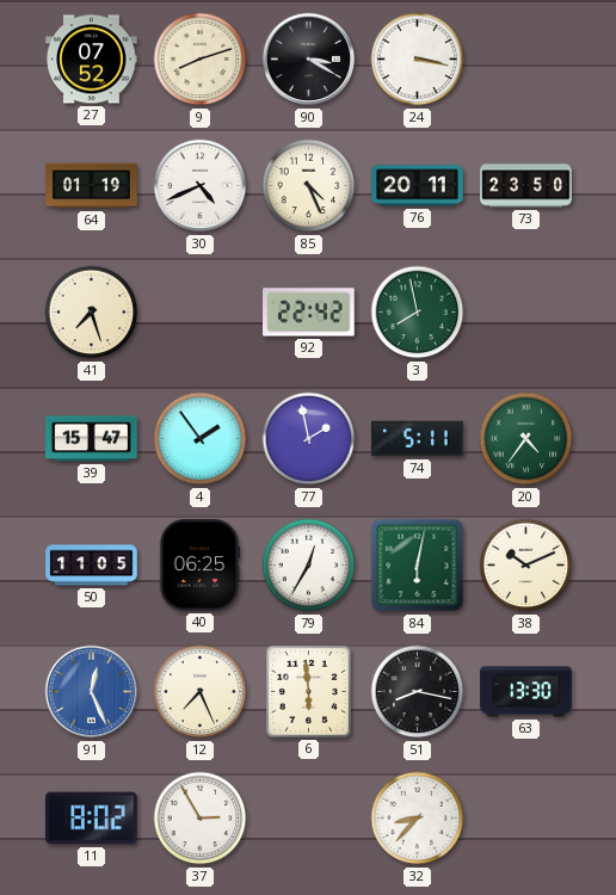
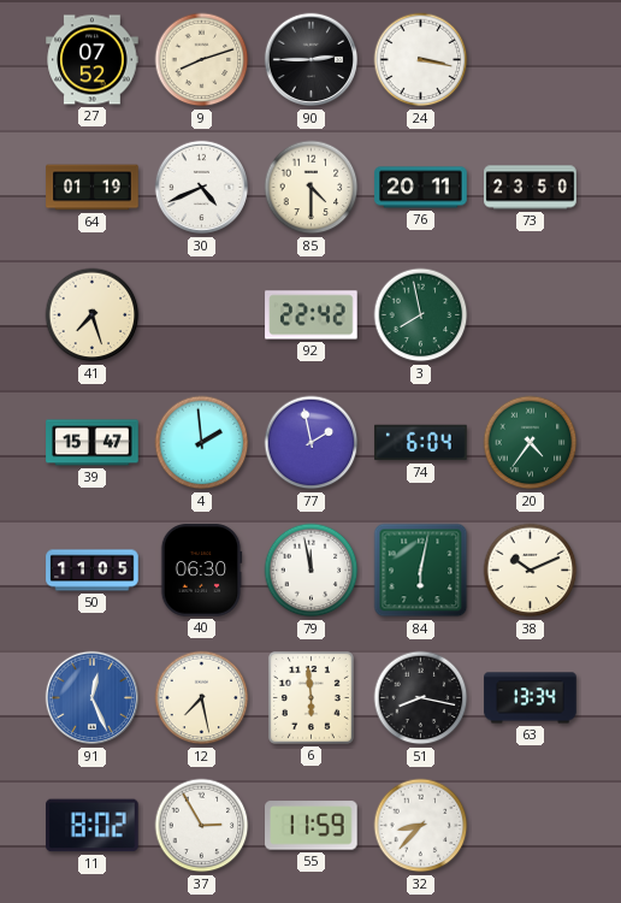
90: 3:20 -> 2:45 (312, 60)
85: 4:26 -> 4:30 (312, 188)
4: 1:54 -> 1:59 (202, 443)
74: 5:11 -> 6:04 (421, 443)
40: 06:25 -> 06:30 (201, 571)
79: 12:35 -> 11:58 (312, 571)
12: 7:26 -> 7:28 (202, 698)
63: 13:30 -> 13:34 (531, 698)
55: none -> 11:59 (312, 826)
